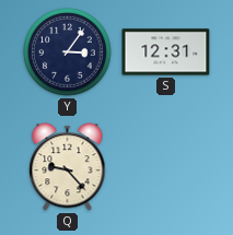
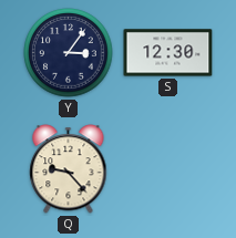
S: 12:31 -> 12:30 (168, 53)
